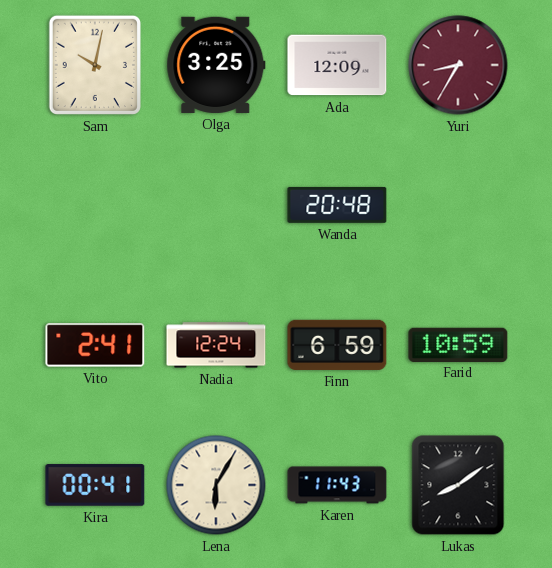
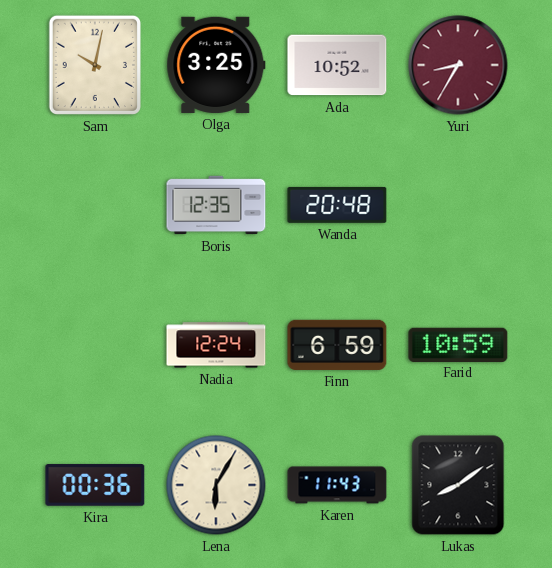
Ada: 12:09 -> 10:52 (337, 65)
Boris: none -> 12:35 (216, 205)
Vito: 2:41 -> none (95, 345)
Kira: 00:41 -> 00:36 (95, 485)
